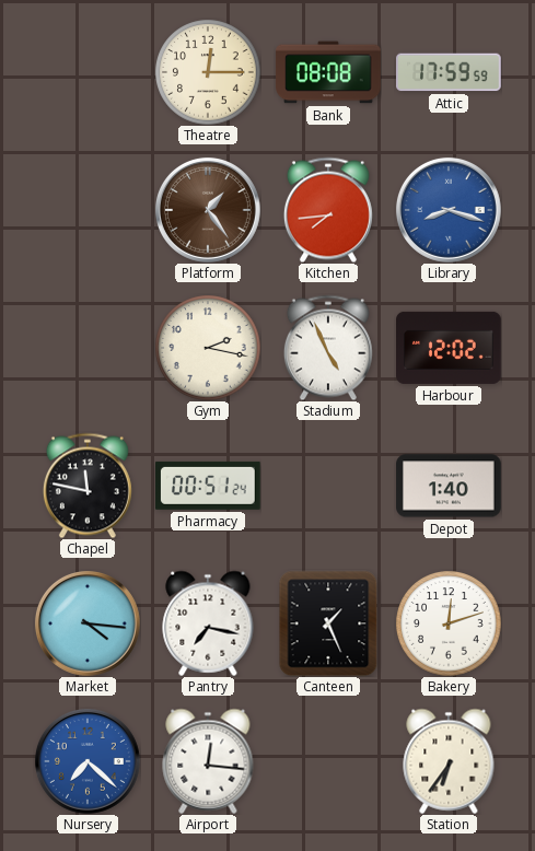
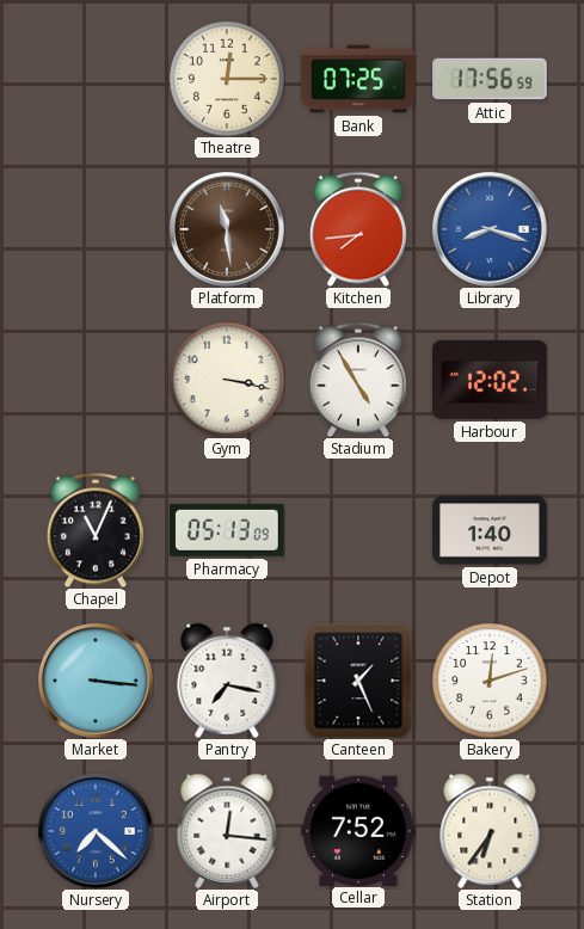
Bank: 08:08 -> 07:25 (358, 79)
Attic: 17:59 -> 17:56 (490, 79)
Platform: 1:24 -> 11:29 (227, 229)
Gym: 2:17 -> 3:17 (227, 380)
Stadium: 4:56 -> 4:55 (358, 380)
Chapel: 11:47 -> 11:04 (96, 530)
Pharmacy: 00:51 -> 05:13 (228, 530)
Market: 4:16 -> 3:16 (96, 681)
Cellar: none -> 7:52 (358, 830)
